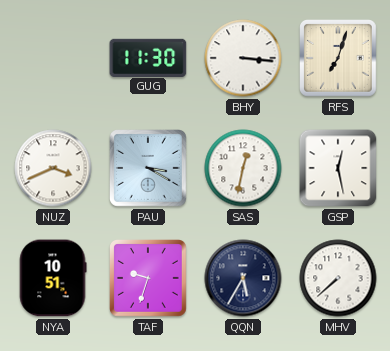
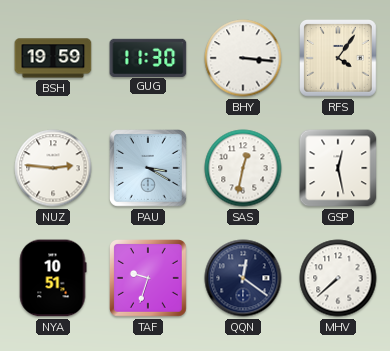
BSH: none -> 19:59 (53, 58)
RFS: 7:03 -> 4:06 (339, 59)
NUZ: 3:41 -> 2:46 (53, 168)
QQN: 5:35 -> 12:21 (243, 278)
